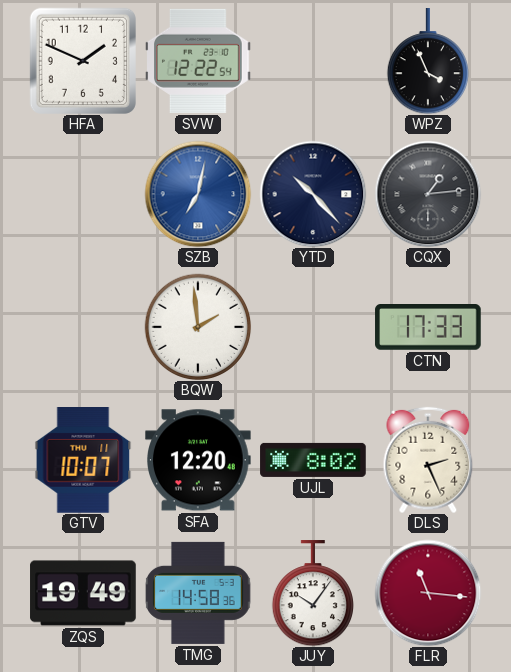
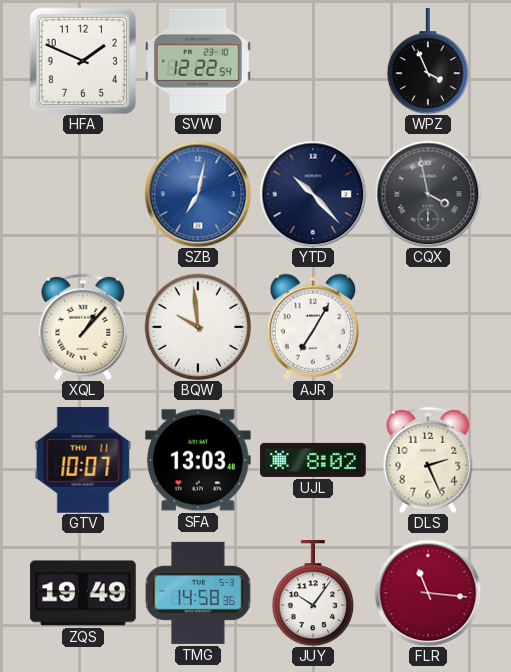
CQX: 1:14 -> 3:58 (428, 194)
XQL: none -> 1:07 (83, 327)
BQW: 1:59 -> 9:59 (198, 327)
AJR: none -> 7:05 (312, 327)
CTN: 17:33 -> none (428, 328)
SFA: 12:20 -> 13:03 (199, 460)
